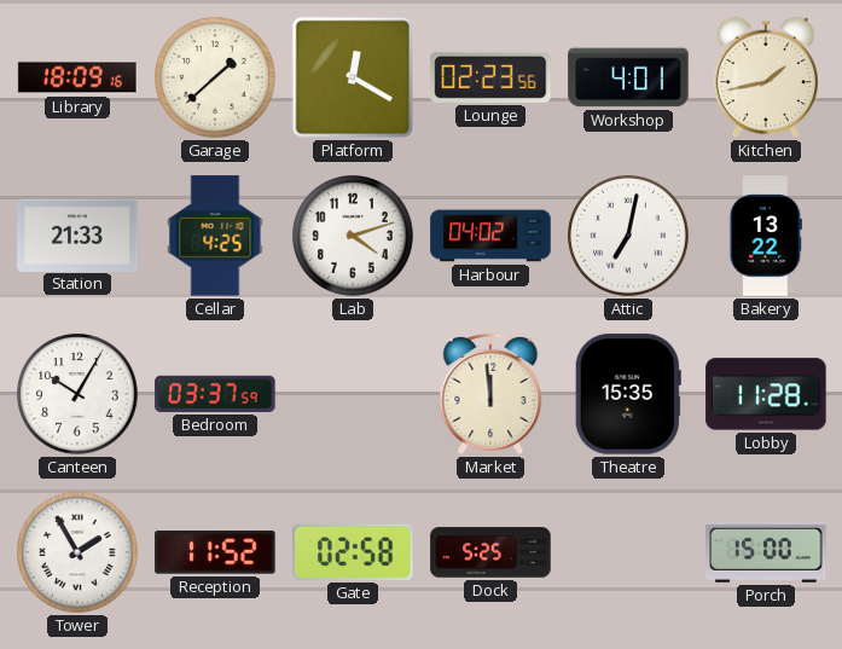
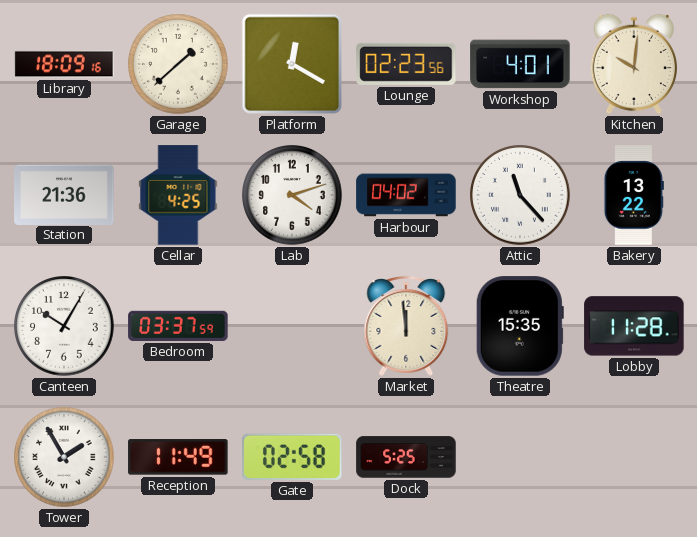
Kitchen: 1:43 -> 10:01 (633, 64)
Station: 21:33 -> 21:36 (64, 194)
Attic: 7:02 -> 11:23 (521, 196)
Reception: 11:52 -> 11:49 (178, 457)
Porch: 15:00 -> none (766, 554)
